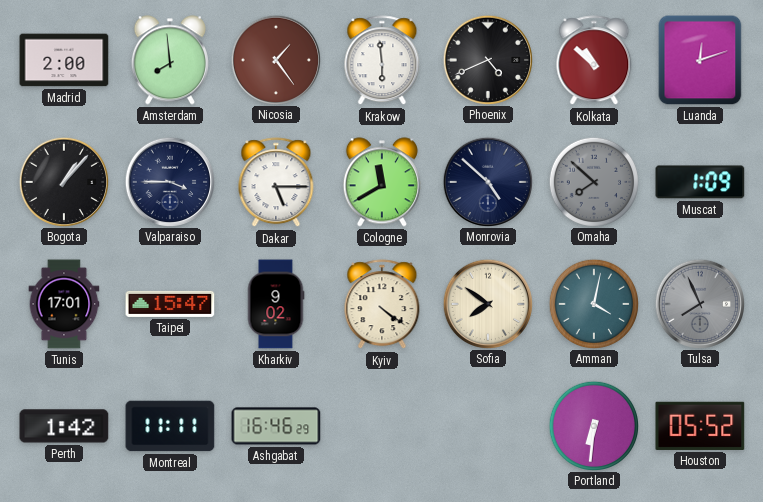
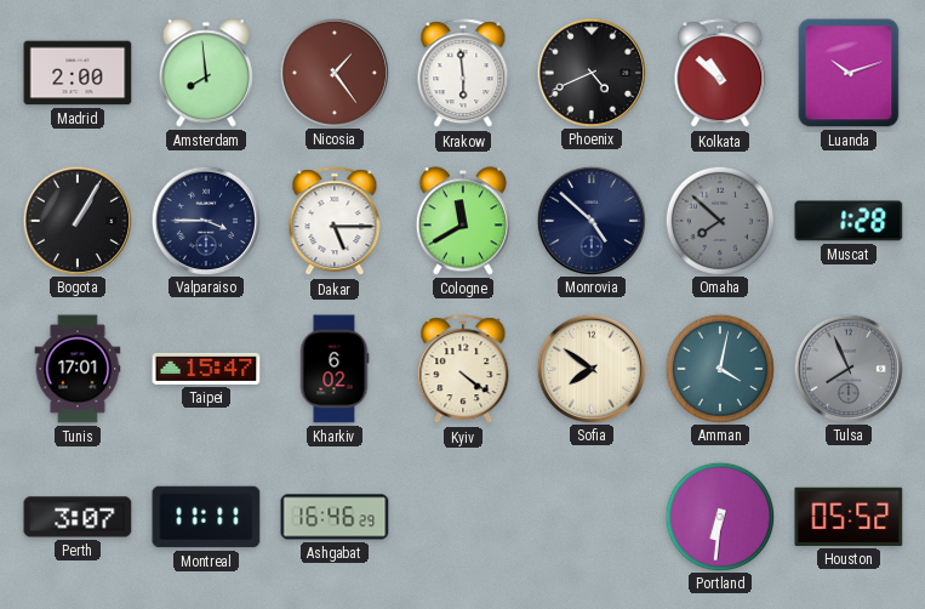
Luanda: 12:12 -> 10:12 (849, 73)
Bogota: 1:07 -> 1:05 (76, 220)
Muscat: 1:09 -> 1:28 (849, 221)
Kharkiv: 9:02 -> 6:02 (335, 369)
Perth: 1:42 -> 3:07 (78, 517)
